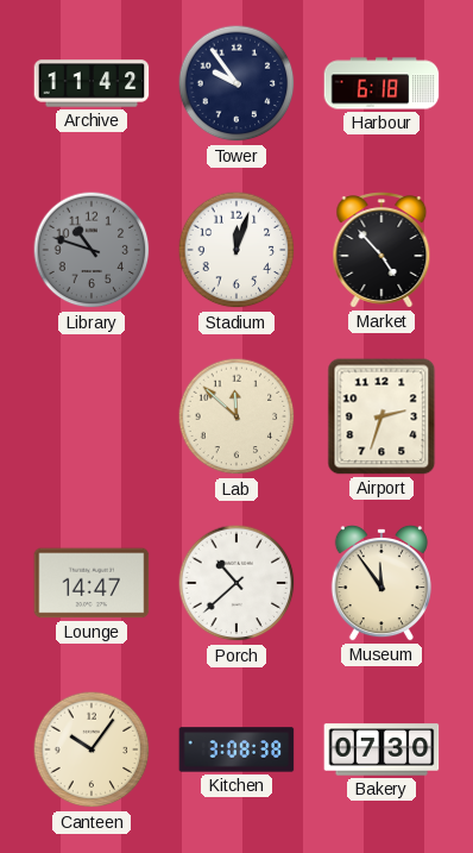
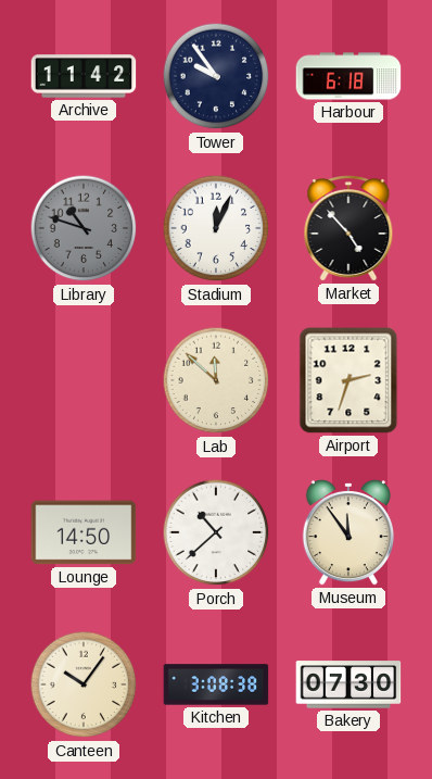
Stadium: 12:03 -> 12:04 (216, 228)
Lounge: 14:47 -> 14:50 (84, 532)
